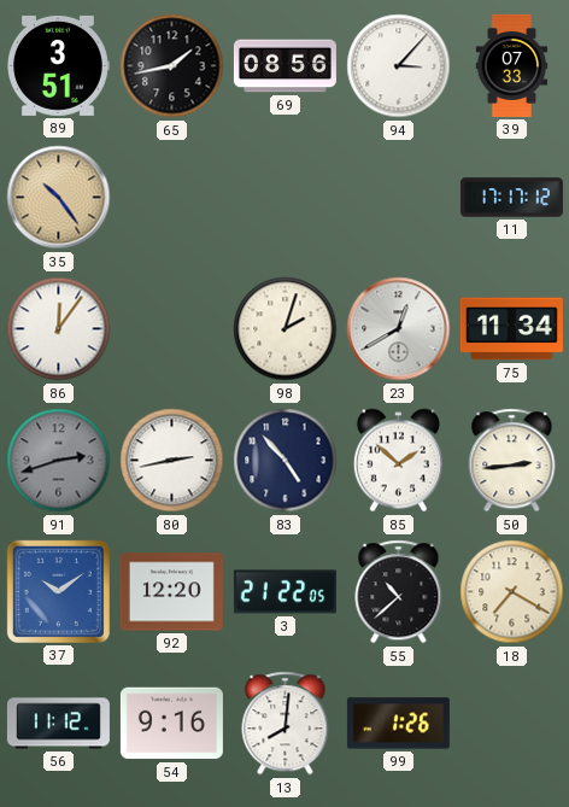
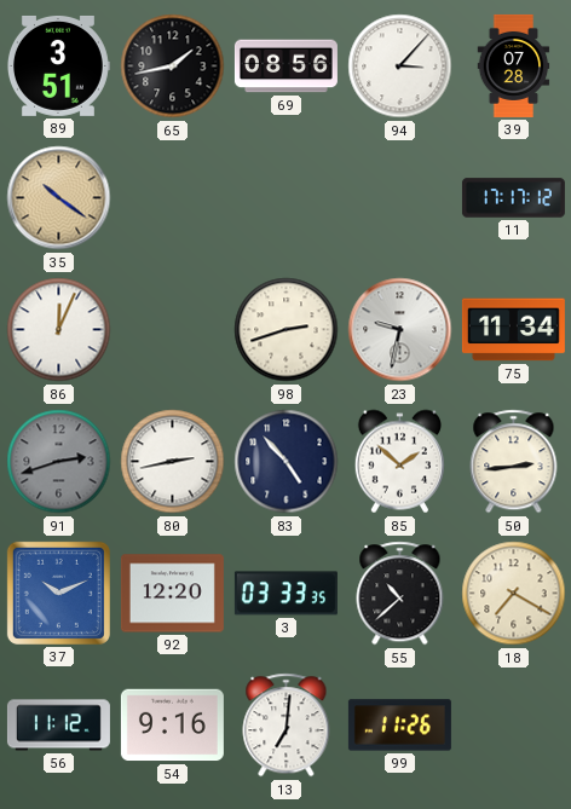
39: 07:33 -> 07:28 (514, 65)
35: 10:24 -> 10:21 (59, 198)
86: 12:06 -> 12:04 (59, 330)
98: 2:03 -> 2:42 (287, 330)
23: 12:40 -> 9:32 (400, 330)
37: 10:09 -> 10:11 (58, 593)
3: 21:22 -> 03:33 (285, 594)
13: 8:01 -> 7:01 (287, 726)
99: 1:26 -> 11:26 (399, 726)
